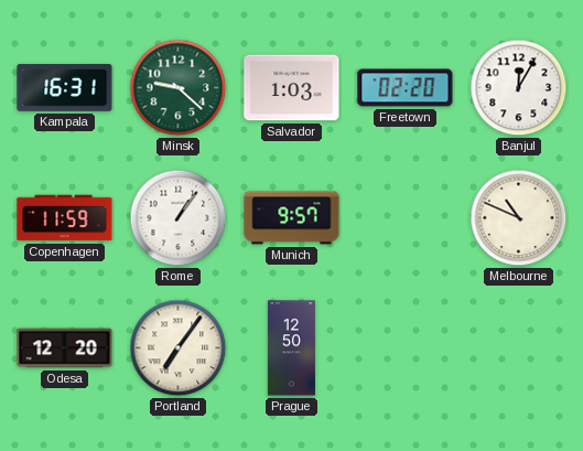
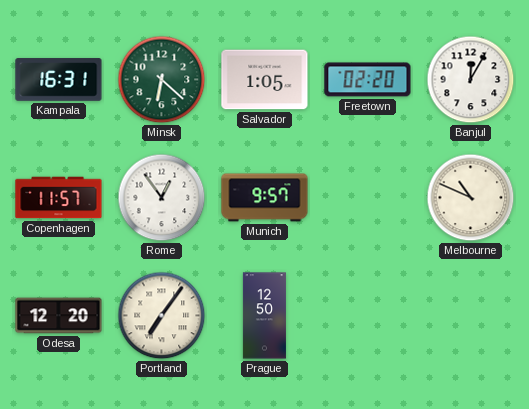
Minsk: 9:22 -> 6:22 (162, 80)
Salvador: 1:03 -> 1:05 (265, 80)
Copenhagen: 11:59 -> 11:57 (59, 198)
Rome: 1:06 -> 12:54 (162, 198)
